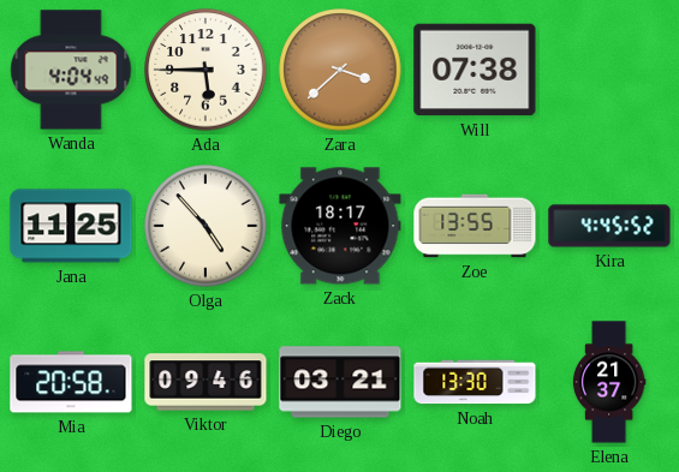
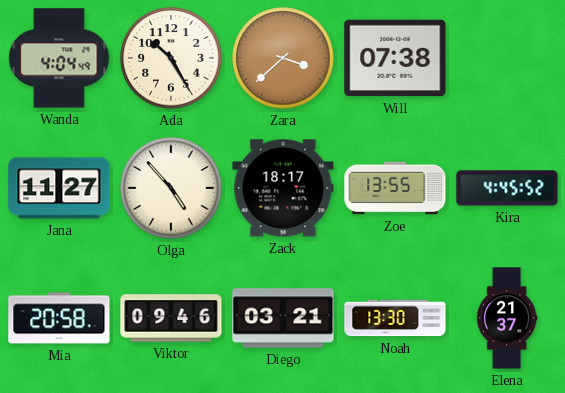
Ada: 5:45 -> 10:25 (171, 58)
Jana: 11:25 -> 11:27 (59, 188)
